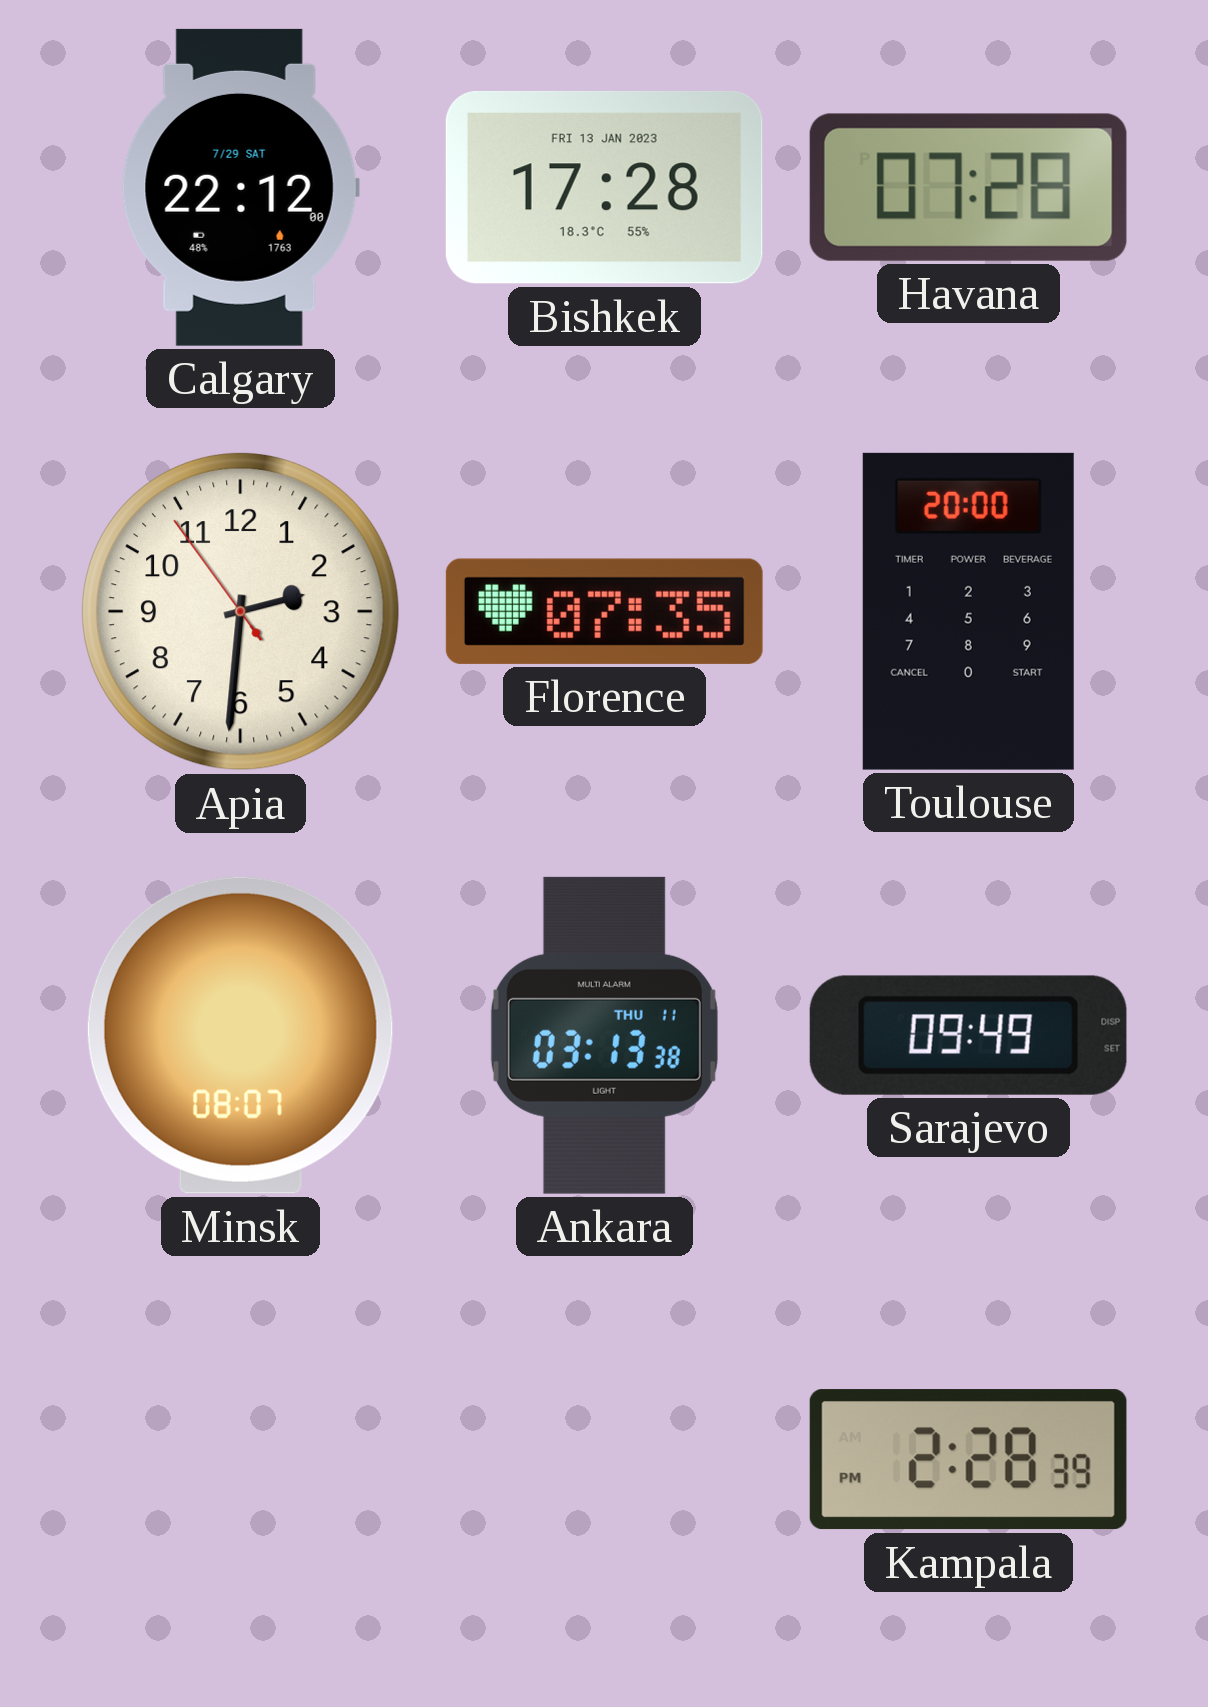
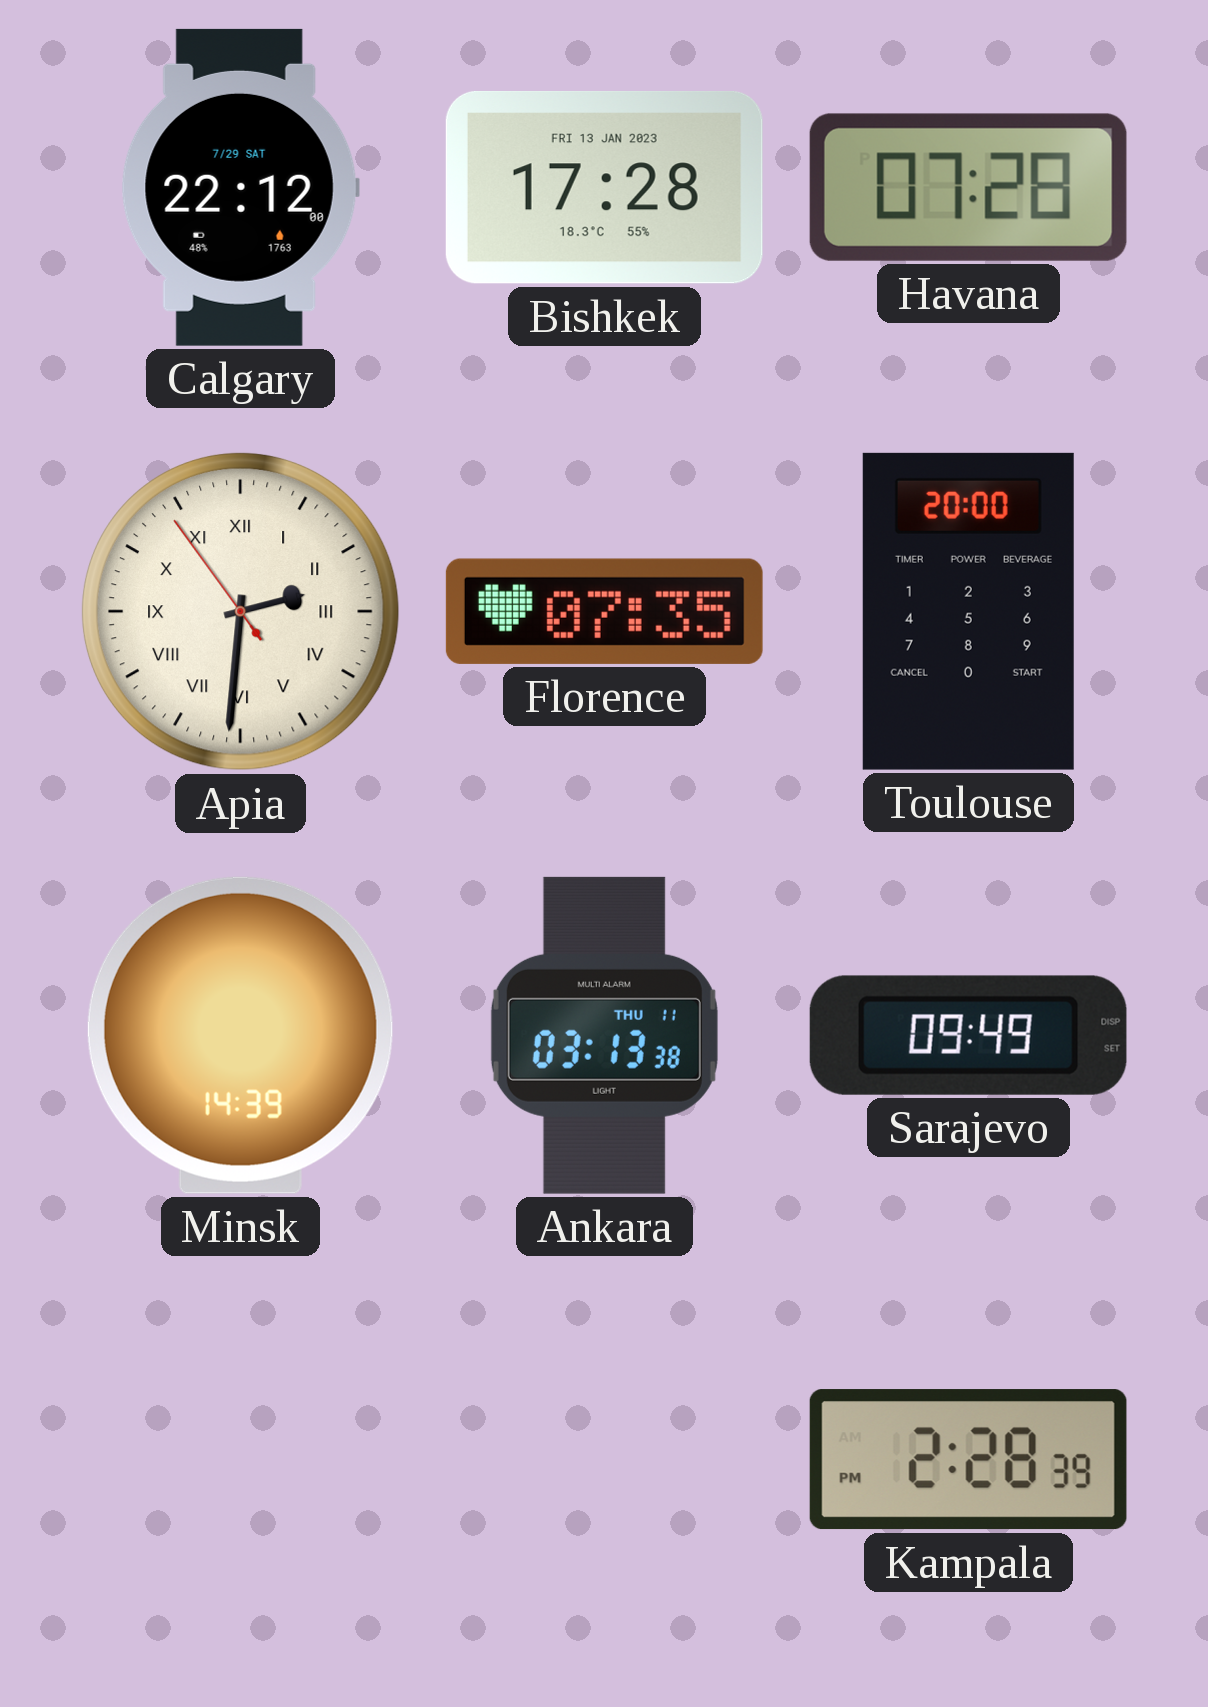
Apia numerals: Arabic -> Roman (240, 611)
Minsk: 08:07 -> 14:39 (240, 1035)
